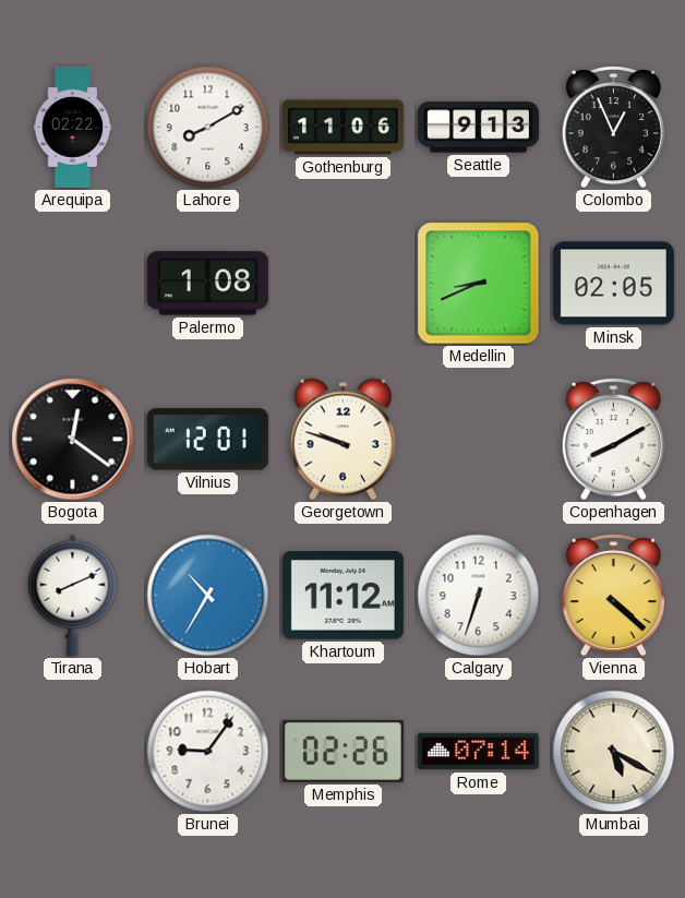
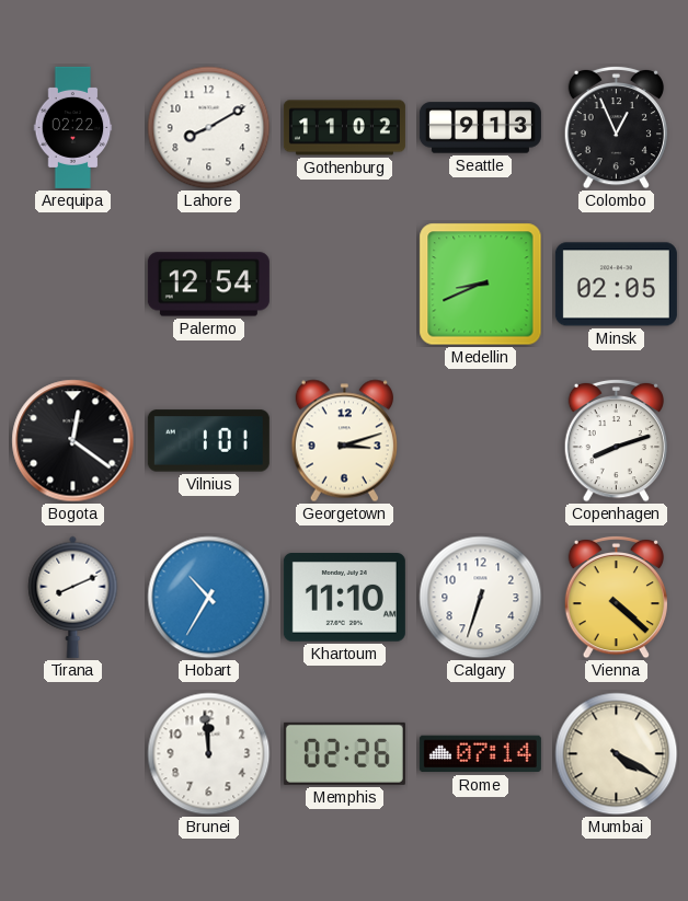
Gothenburg: 11:06 -> 11:02 (344, 128)
Palermo: 1:08 -> 12:54 (208, 285)
Vilnius: 12:01 -> 1:01 (208, 441)
Georgetown: 9:48 -> 3:12 (344, 441)
Copenhagen: 8:10 -> 8:12 (616, 440)
Khartoum: 11:12 -> 11:10 (344, 598)
Brunei: 9:06 -> 11:59 (209, 754)
Mumbai: 5:20 -> 4:20 (617, 754)
